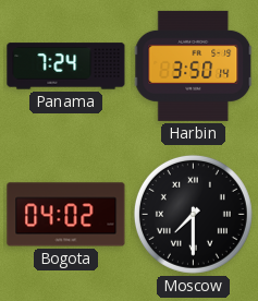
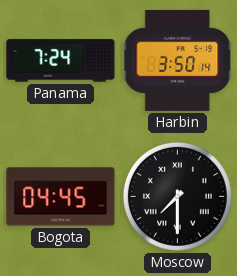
Bogota: 04:02 -> 04:45 (61, 197)
